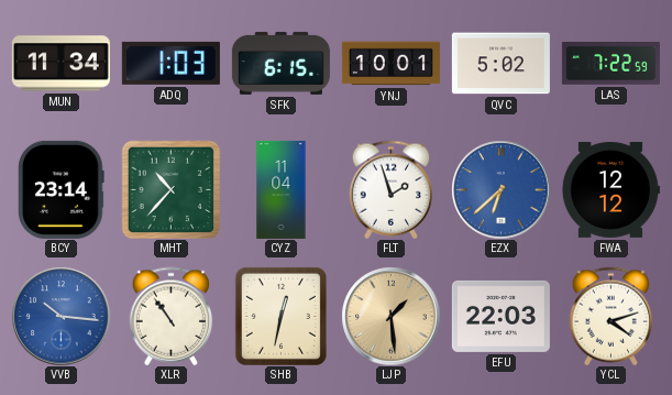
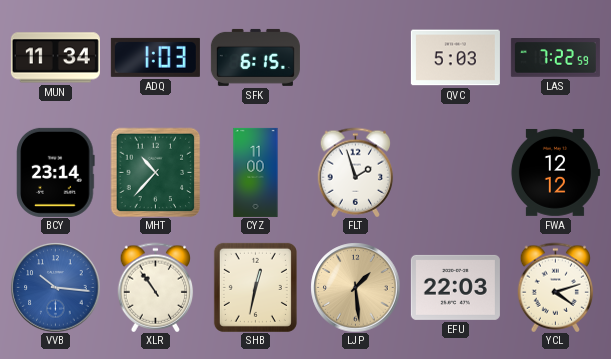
YNJ: 10:01 -> none (390, 64)
QVC: 5:02 -> 5:03 (455, 58)
CYZ: 11:04 -> 11:00 (256, 172)
EZX: 6:38 -> none (500, 189)
